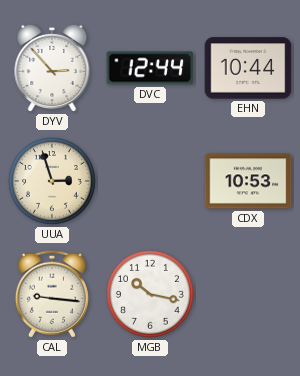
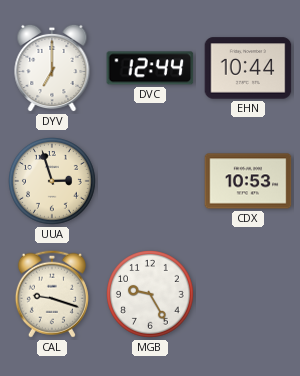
DYV: 2:53 -> 7:00 (52, 68)
CAL: 9:16 -> 9:18 (52, 294)
MGB: 10:17 -> 9:25 (151, 295)
